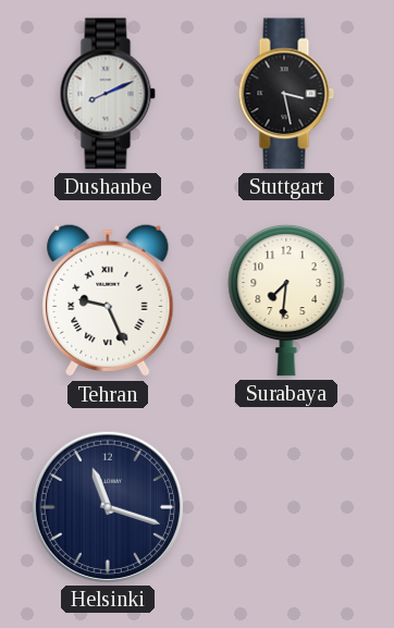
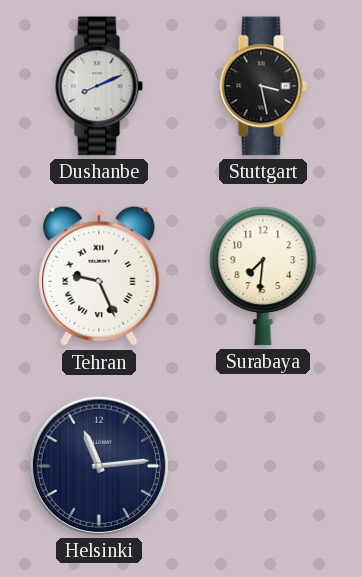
Helsinki: 11:18 -> 11:14 (98, 465)
